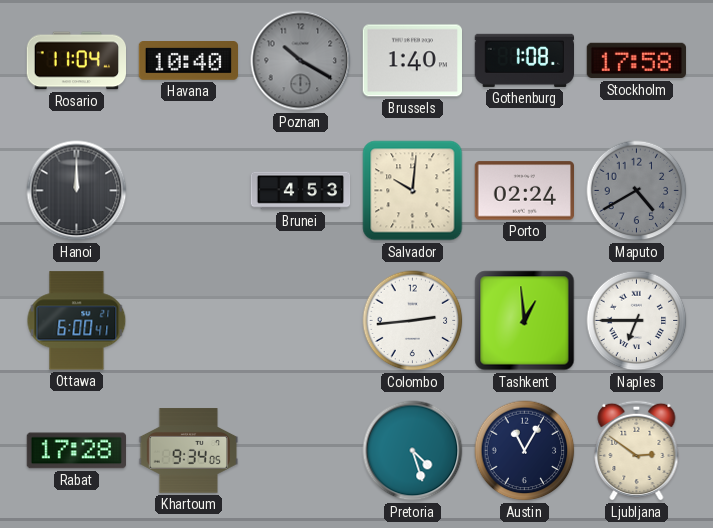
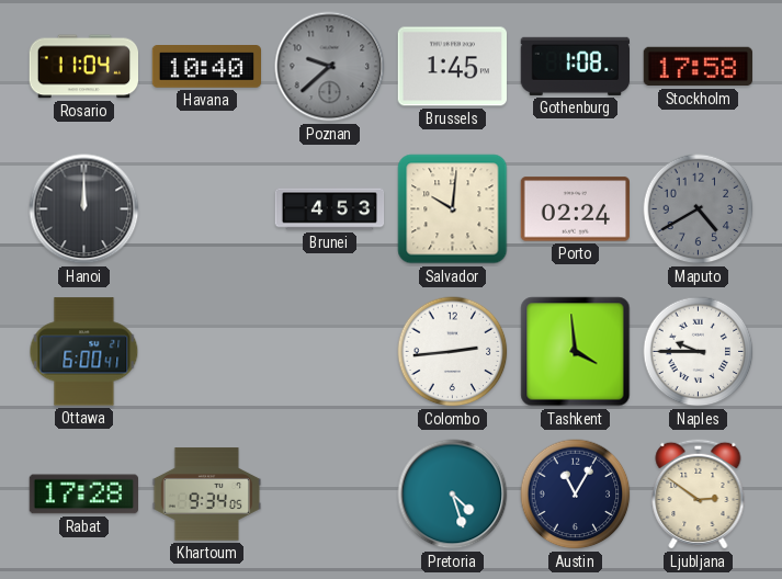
Poznan: 10:20 -> 9:38 (330, 67)
Brussels: 1:40 -> 1:45 (452, 67)
Tashkent: 12:59 -> 3:59 (576, 352)
Naples: 6:45 -> 9:45 (699, 352)
